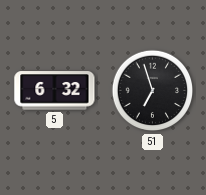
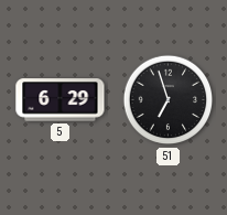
5: 6:32 -> 6:29 (61, 100)
